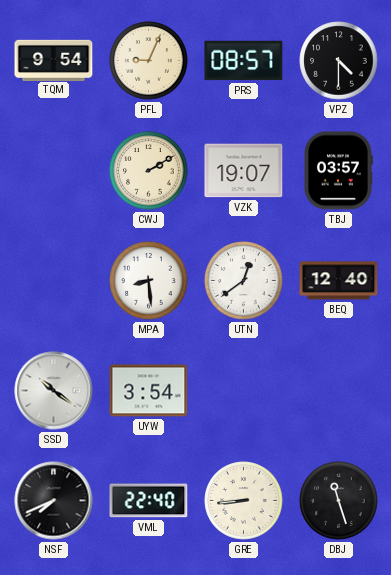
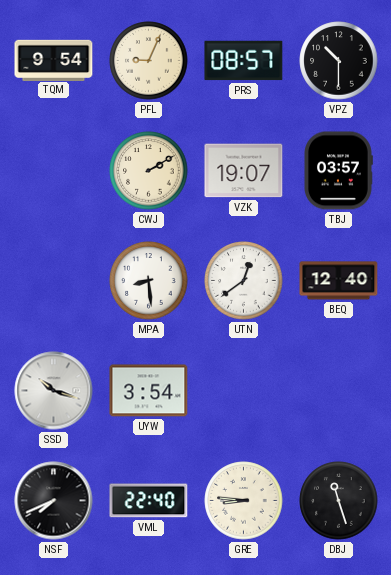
VPZ: 4:30 -> 10:30 (339, 61)
SSD: 10:21 -> 10:18 (54, 391)
GRE: 8:44 -> 8:46 (244, 501)
